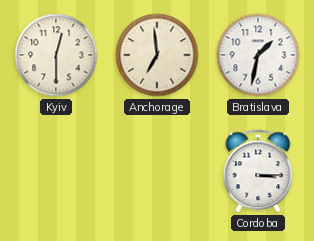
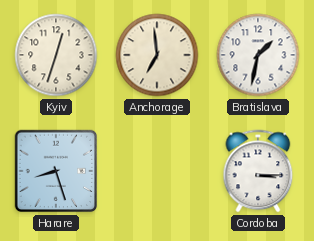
Kyiv: 12:30 -> 12:33 (56, 55)
Harare: none -> 8:27 (56, 171)
